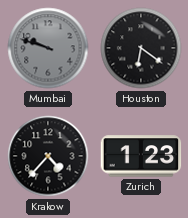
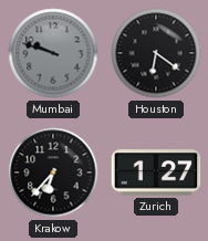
Krakow: 4:37 -> 6:37 (53, 172)
Zurich: 1:23 -> 1:27 (156, 172)
